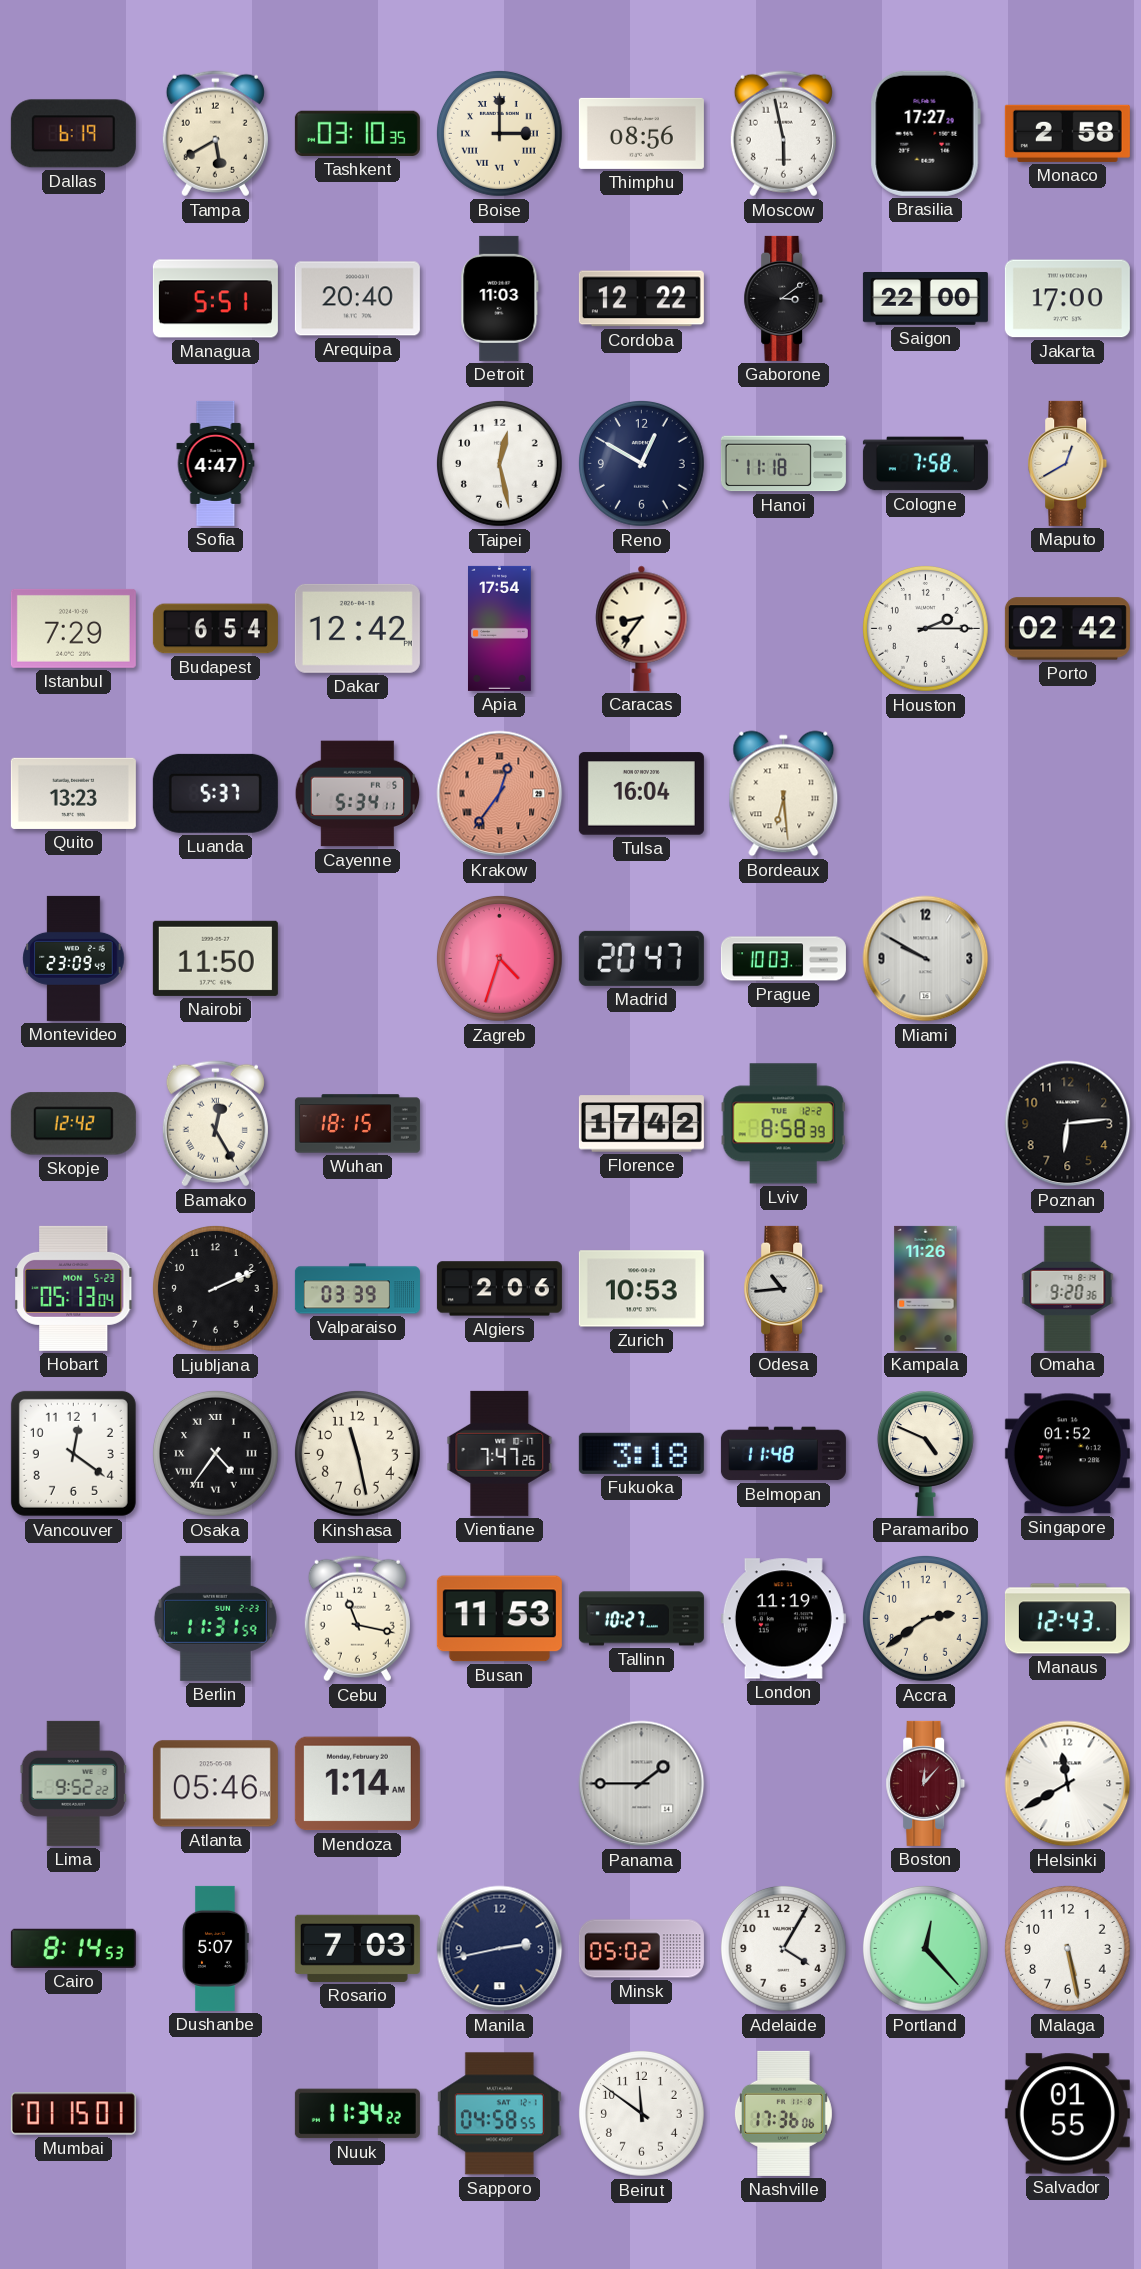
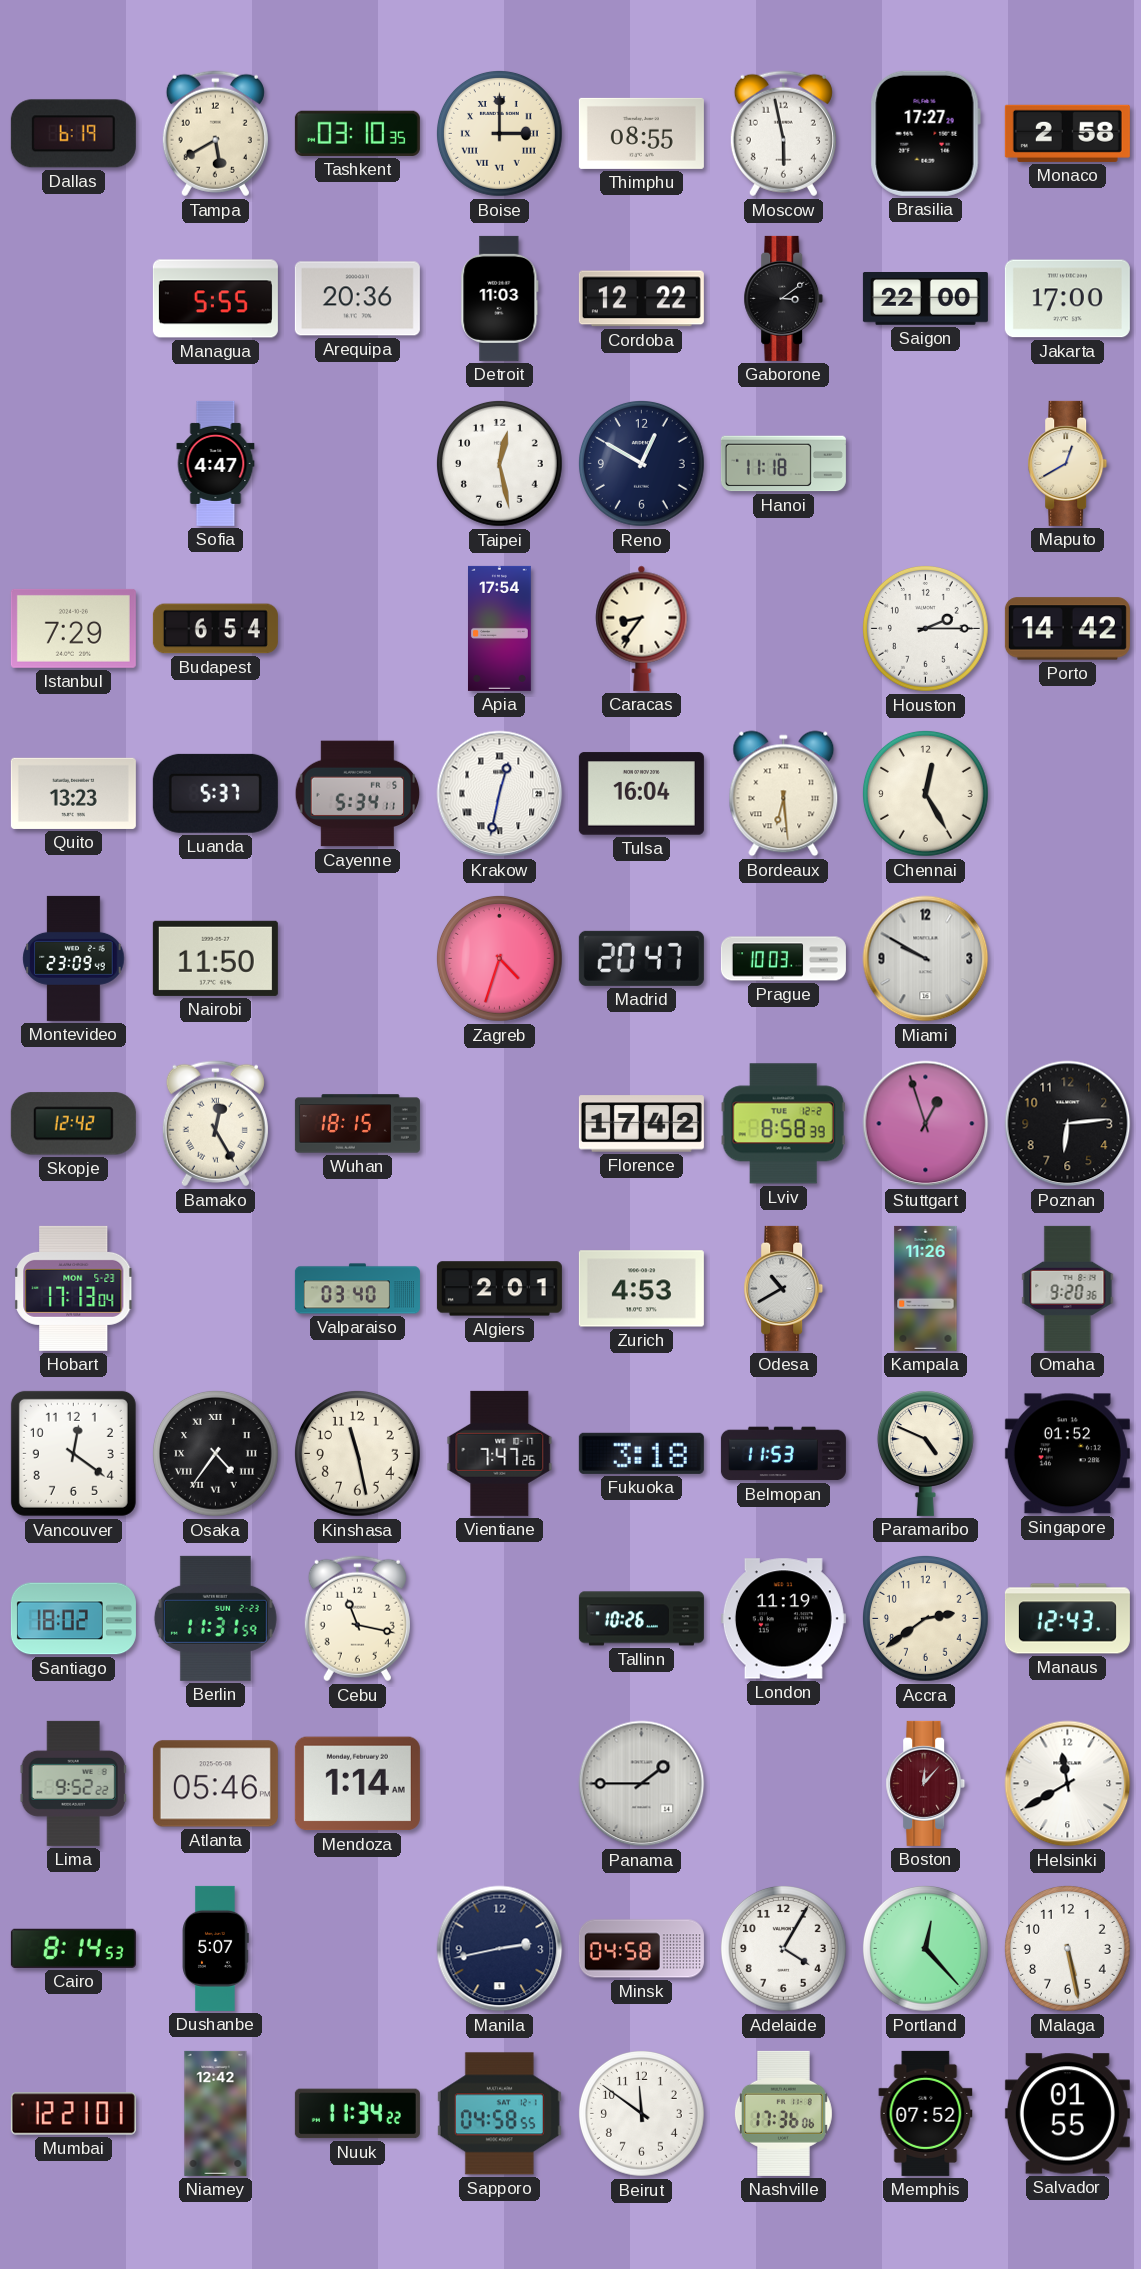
Thimphu: 08:56 -> 08:55 (641, 133)
Managua: 5:51 -> 5:55 (215, 299)
Arequipa: 20:40 -> 20:36 (357, 299)
Cologne: 7:58 -> none (925, 464)
Dakar: 12:42 -> none (357, 628)
Porto: 02:42 -> 14:42 (1067, 629)
Krakow: 12:36 -> 12:32 (500, 794)
Krakow dial: salmon -> white (500, 794)
Chennai: none -> 12:25 (926, 794)
Stuttgart: none -> 12:57 (926, 1124)
Hobart: 05:13 -> 17:13 (74, 1288)
Ljubljana: 2:11 -> none (216, 1289)
Valparaiso: 03:39 -> 03:40 (357, 1289)
Algiers: 2:06 -> 2:01 (499, 1289)
Zurich: 10:53 -> 4:53 (641, 1289)
Odesa: 10:44 -> 10:40 (784, 1288)
Belmopan: 11:48 -> 11:53 (783, 1454)
Santiago: none -> 18:02 (73, 1619)
Busan: 11:53 -> none (499, 1619)
Tallinn: 10:27 -> 10:26 (641, 1619)
Rosario: 7:03 -> none (357, 1948)
Minsk: 05:02 -> 04:58 (641, 1949)
Mumbai: 01:15 -> 12:21 (73, 2114)
Niamey: none -> 12:42 (216, 2113)
Memphis: none -> 07:52 (926, 2113)
